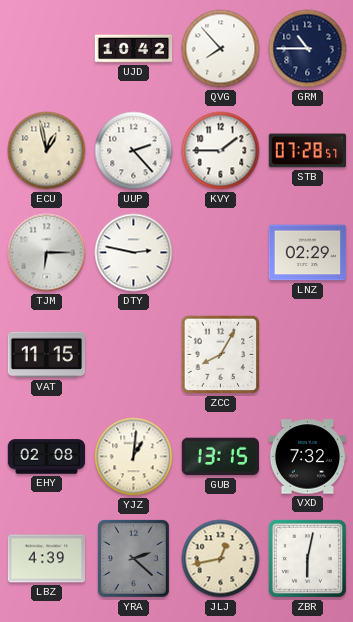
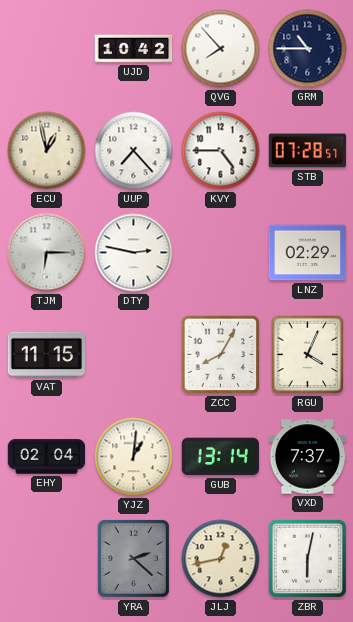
UUP: 2:23 -> 7:23 (134, 151)
KVY: 1:45 -> 4:45 (221, 151)
RGU: none -> 4:04 (308, 355)
EHY: 02:08 -> 02:04 (47, 457)
GUB: 13:15 -> 13:14 (220, 457)
VXD: 7:32 -> 7:37 (308, 457)
LBZ: 4:39 -> none (47, 559)
